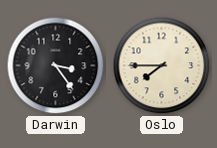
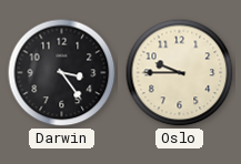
Oslo: 7:45 -> 9:45 (180, 73)
